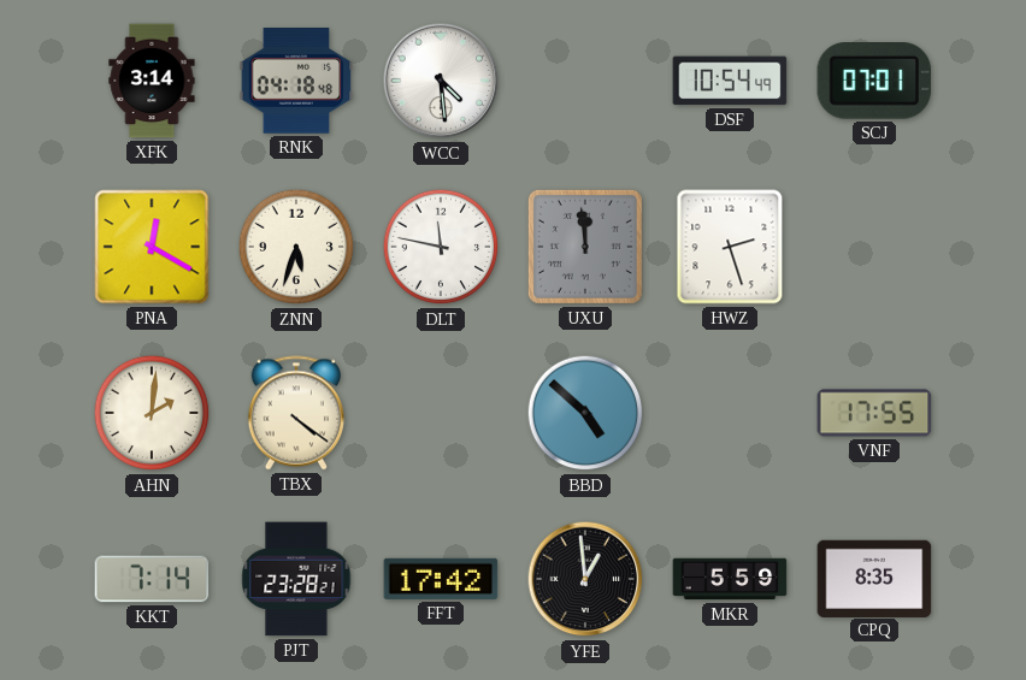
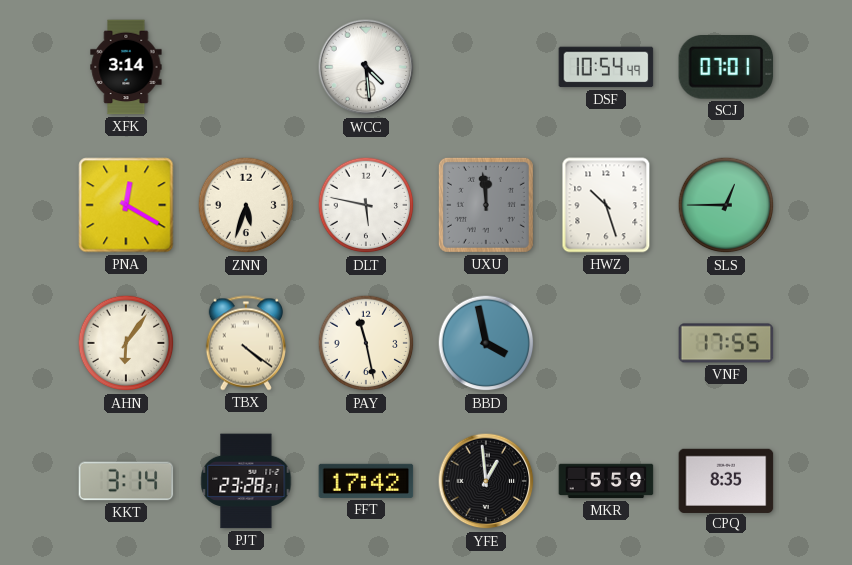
RNK: 04:18 -> none (296, 81)
DLT: 11:47 -> 5:47 (366, 205)
HWZ: 2:27 -> 10:27 (606, 205)
SLS: none -> 12:45 (726, 205)
AHN: 2:01 -> 6:06 (126, 343)
PAY: none -> 11:28 (366, 343)
BBD: 4:52 -> 3:58 (486, 343)
KKT: 7:14 -> 3:14 (126, 481)
